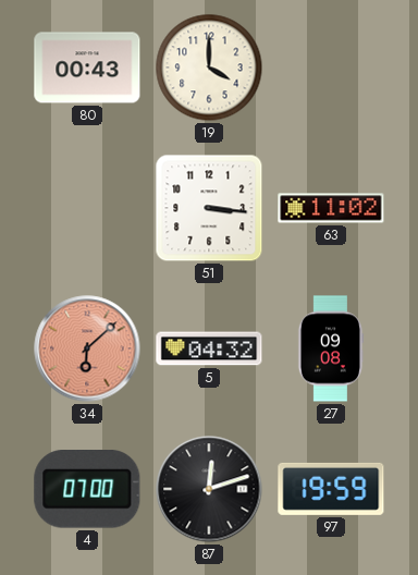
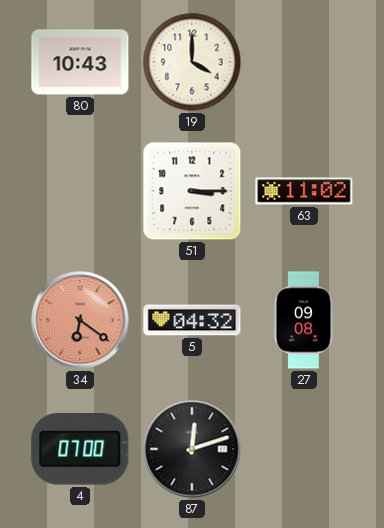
80: 00:43 -> 10:43 (80, 62)
51: 3:16 -> 3:15 (192, 191)
34: 6:08 -> 6:21 (80, 320)
97: 19:59 -> none (331, 489)
